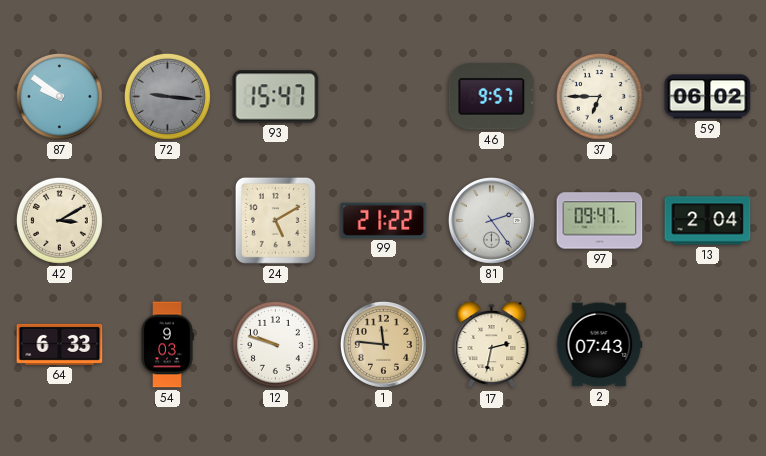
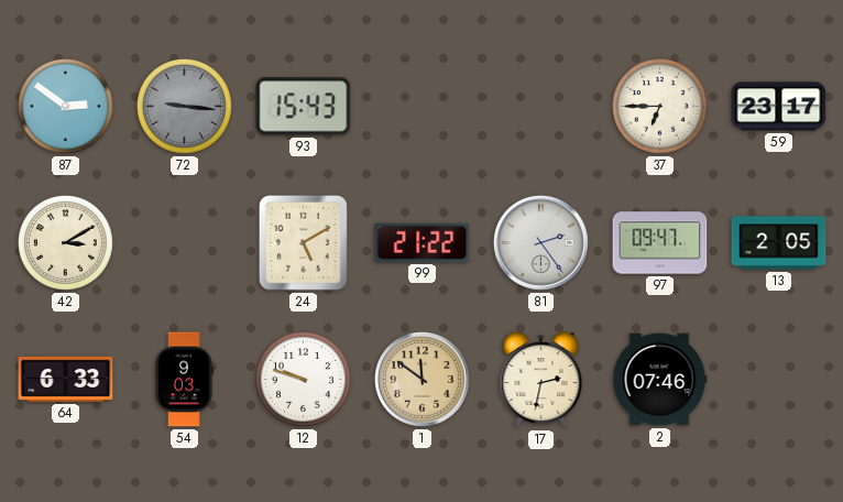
87: 9:51 -> 2:51 (65, 106)
93: 15:47 -> 15:43 (304, 107)
46: 9:57 -> none (492, 97)
59: 06:02 -> 23:17 (779, 107)
13: 2:04 -> 2:05 (779, 243)
1: 11:46 -> 11:51 (421, 379)
2: 07:43 -> 07:46 (659, 380)
